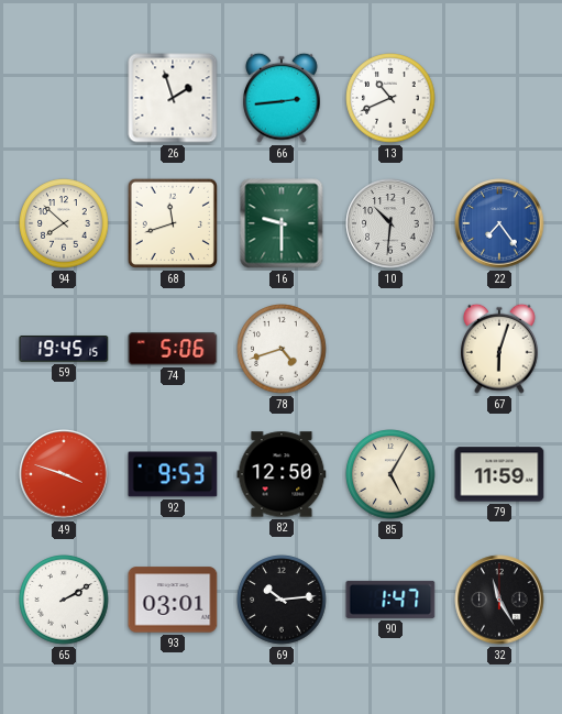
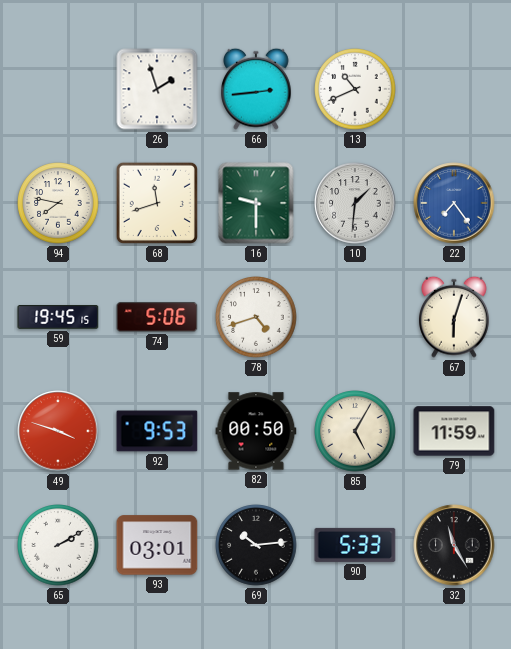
94: 7:52 -> 7:47 (58, 203)
10: 10:31 -> 1:31 (355, 203)
82: 12:50 -> 00:50 (256, 431)
90: 1:47 -> 5:33 (355, 545)
